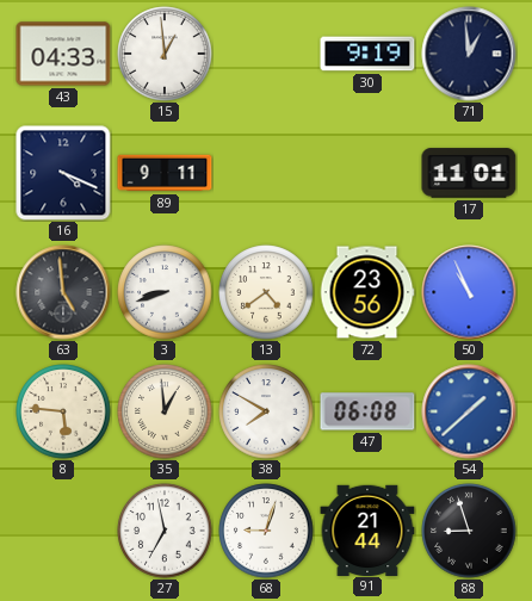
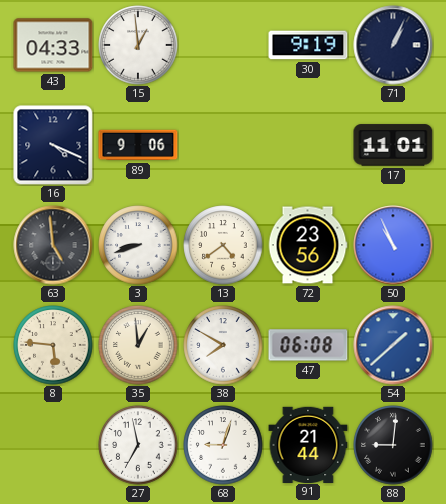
71: 12:59 -> 1:04 (393, 45)
89: 9:11 -> 9:06 (138, 145)
88: 8:57 -> 9:01 (393, 445)
